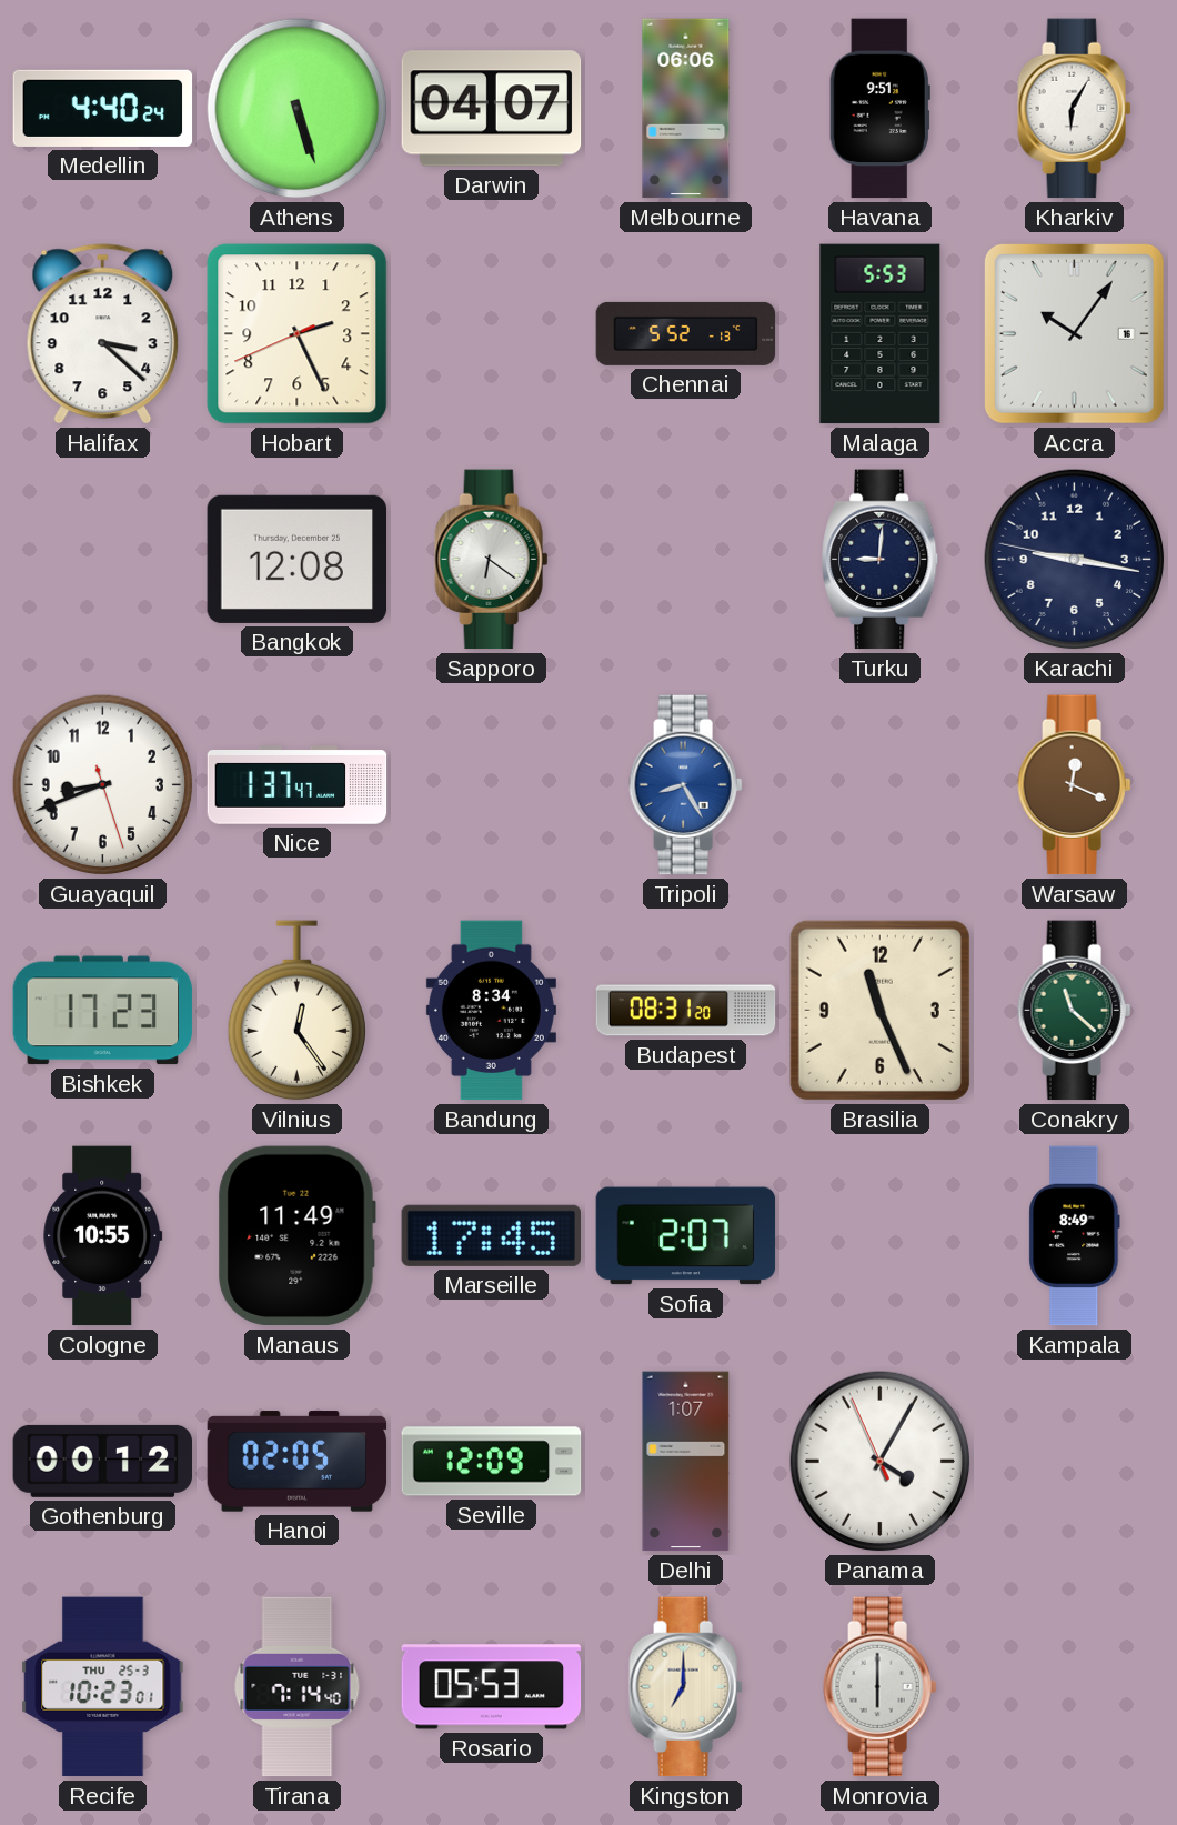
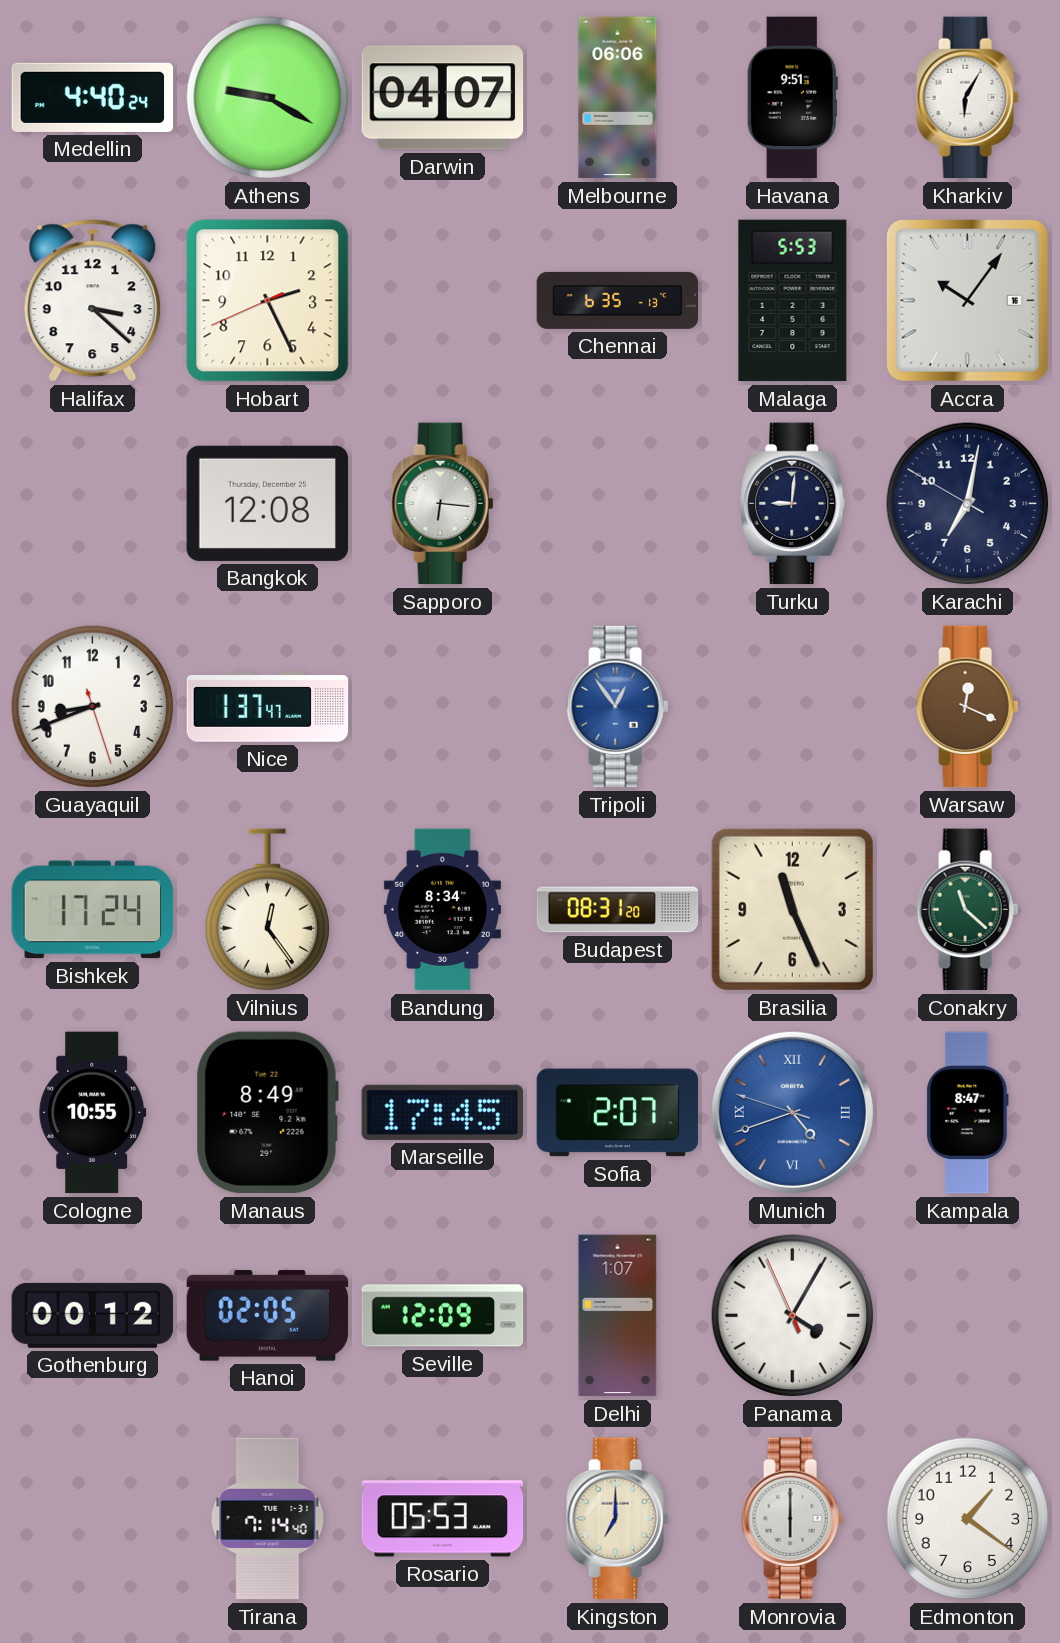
Athens: 5:27 -> 9:20 (268, 98)
Chennai: 5:52 -> 6:35 (618, 300)
Sapporo: 6:21 -> 6:16 (443, 504)
Karachi: 9:16 -> 7:01 (968, 504)
Tripoli: 8:25 -> 12:54 (618, 707)
Bishkek: 17:23 -> 17:24 (93, 910)
Manaus: 11:49 -> 8:49 (267, 1113)
Munich: none -> 4:41 (792, 1112)
Kampala: 8:49 -> 8:47 (968, 1113)
Recife: 10:23 -> none (103, 1687)
Edmonton: none -> 1:21 (968, 1519)
